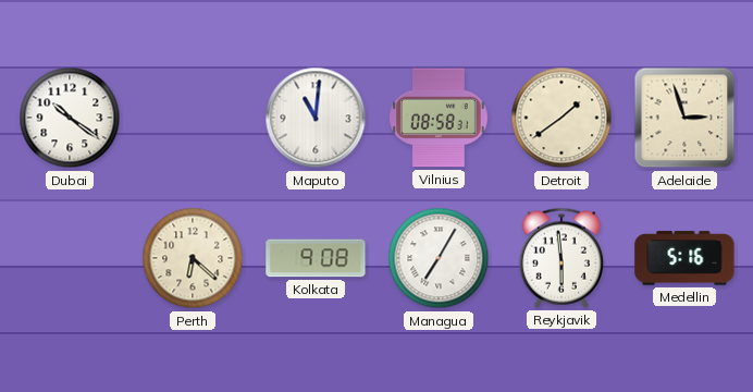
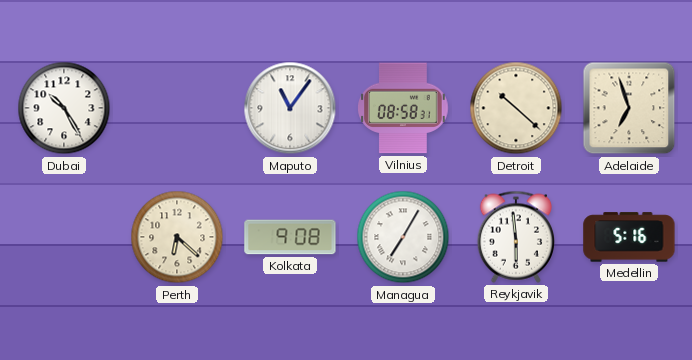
Dubai: 10:21 -> 10:25 (64, 108)
Maputo: 11:01 -> 11:06 (290, 108)
Detroit: 1:39 -> 10:22 (516, 108)
Adelaide: 2:57 -> 6:57 (629, 108)
